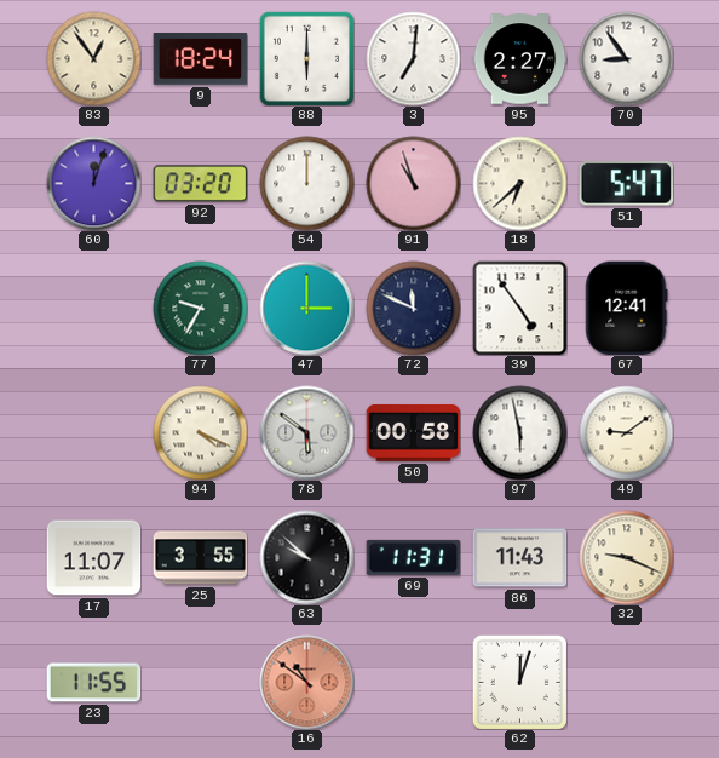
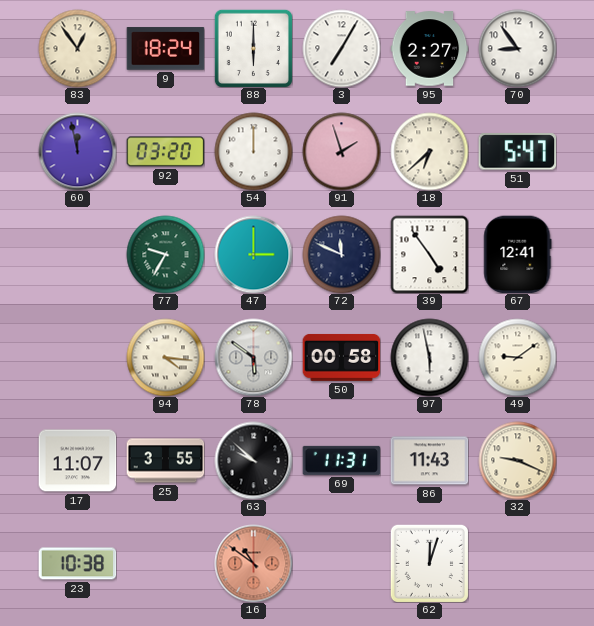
3: 7:01 -> 7:05 (341, 48)
60: 12:03 -> 11:58 (77, 151)
91: 10:57 -> 1:57 (341, 151)
94: 4:19 -> 4:16 (165, 357)
23: 11:55 -> 10:38 (77, 564)
